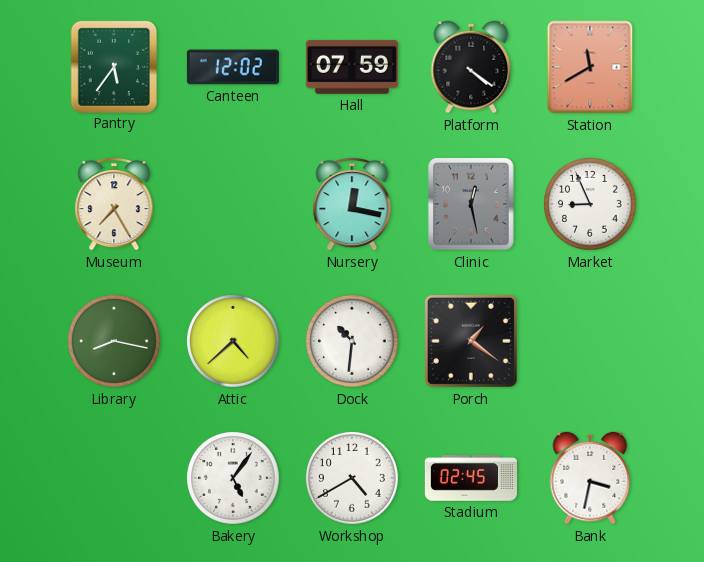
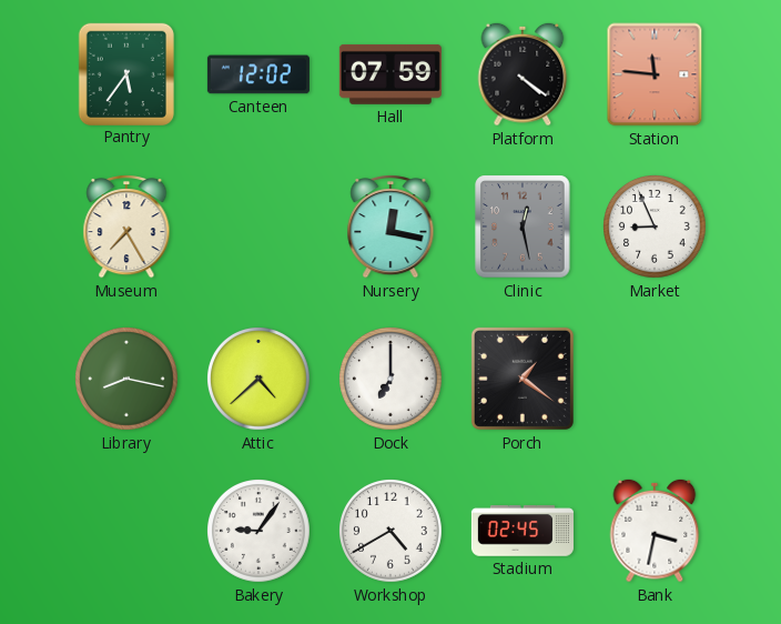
Station: 11:40 -> 11:46 (655, 74)
Dock: 10:31 -> 7:00 (392, 380)
Bakery: 5:06 -> 9:06 (260, 532)
